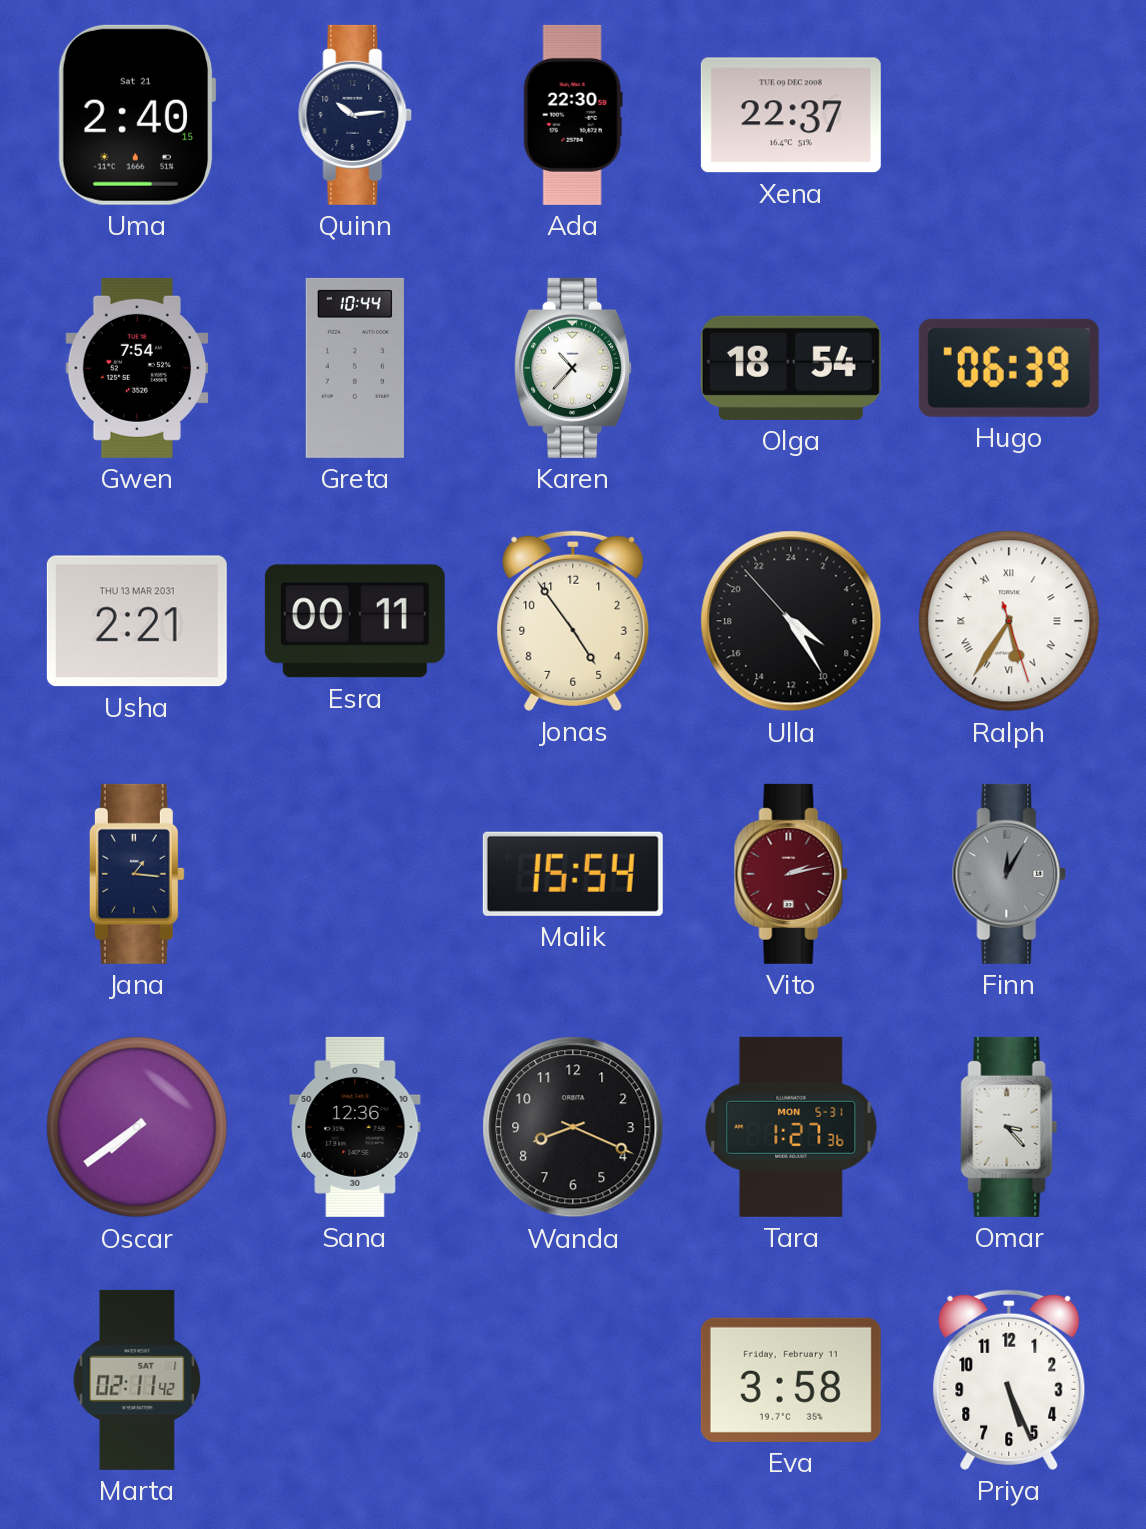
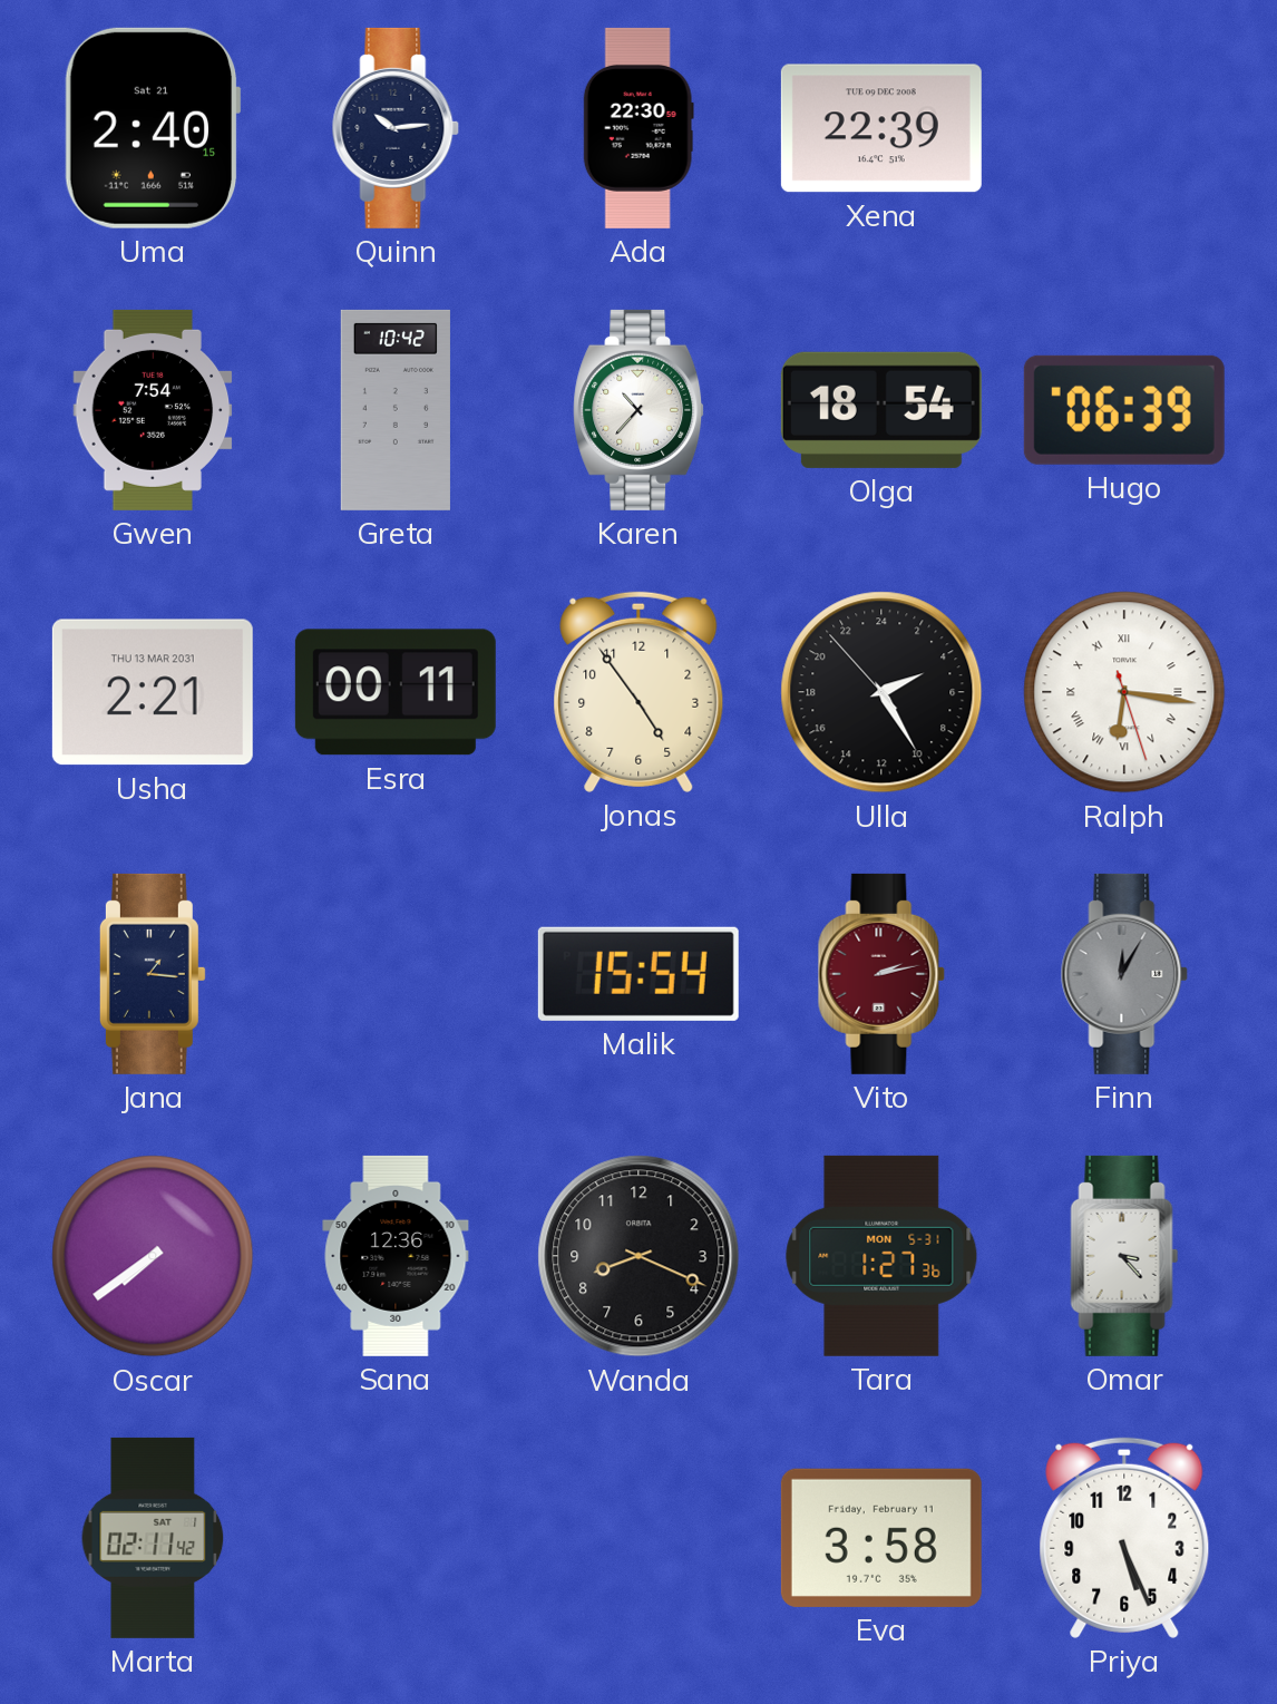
Xena: 22:37 -> 22:39 (881, 128)
Greta: 10:44 -> 10:42 (396, 410)
Ulla: 8:24 -> 4:24 (881, 692)
Ralph: 5:35 -> 6:16 (1124, 692)
